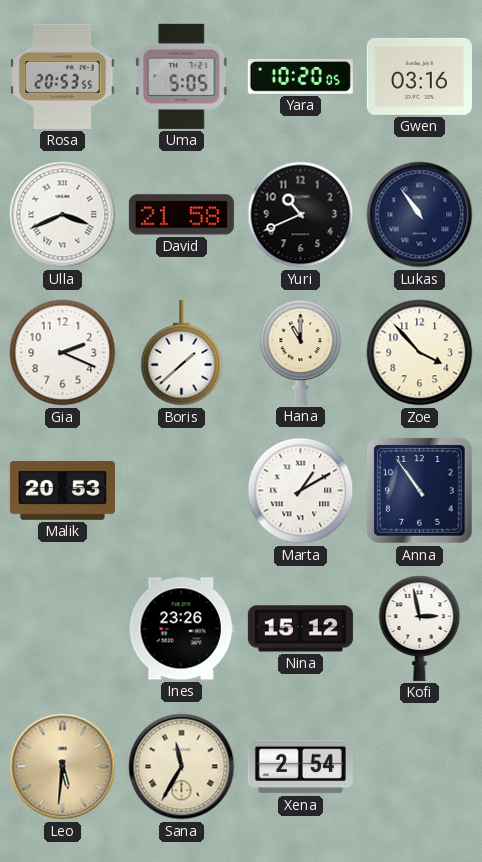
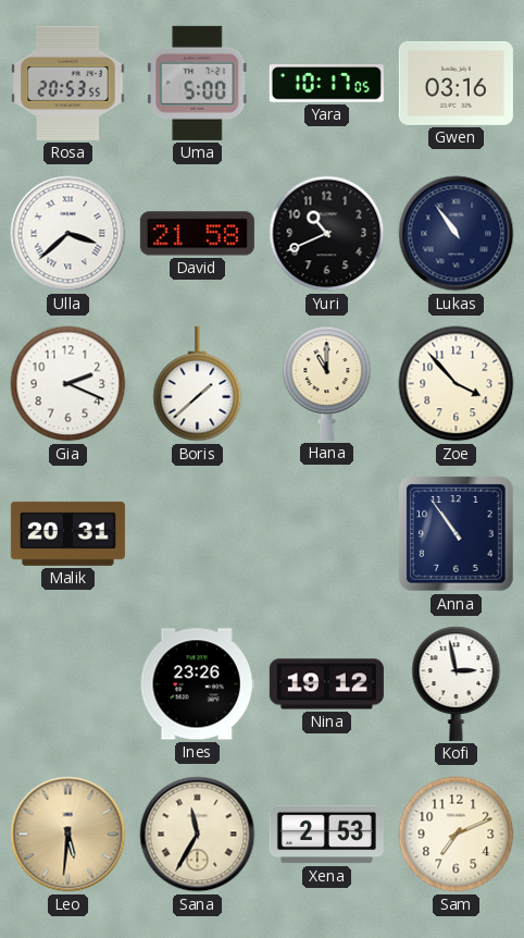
Uma: 5:05 -> 5:00 (198, 83)
Yara: 10:20 -> 10:17 (326, 84)
Ulla: 3:41 -> 3:38 (68, 234)
Malik: 20:53 -> 20:31 (67, 533)
Marta: 1:10 -> none (301, 491)
Nina: 15:12 -> 19:12 (326, 684)
Xena: 2:54 -> 2:53 (326, 835)
Sam: none -> 7:11 (457, 835)
